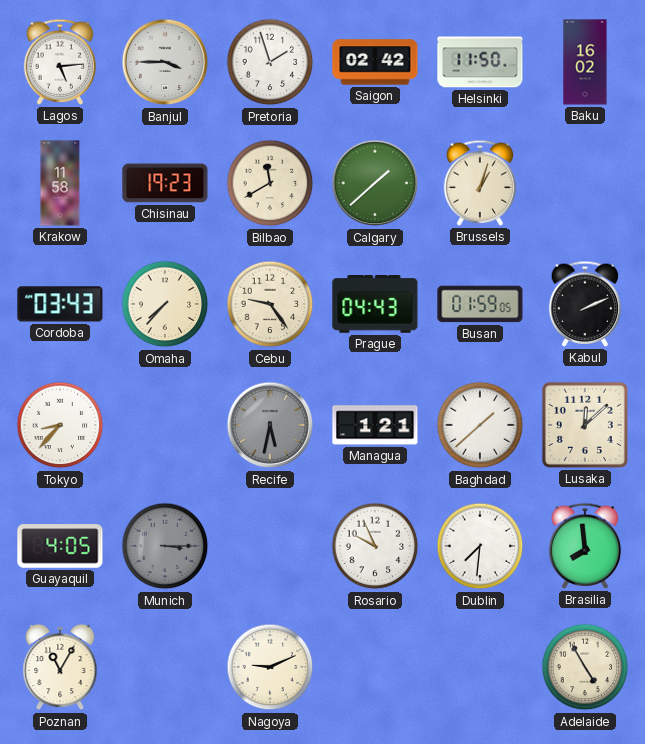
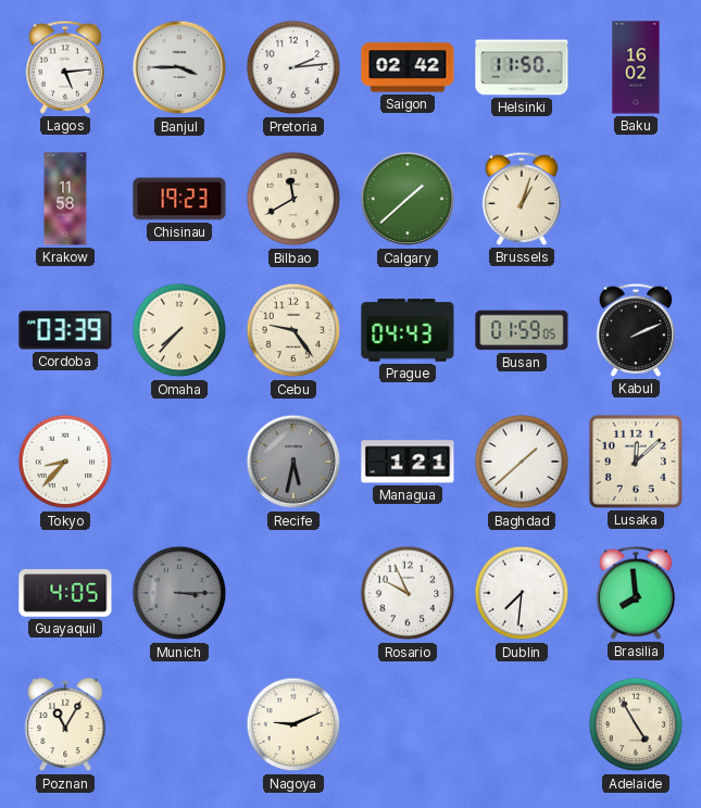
Pretoria: 1:57 -> 2:14 (293, 67)
Cordoba: 03:43 -> 03:39 (65, 330)
